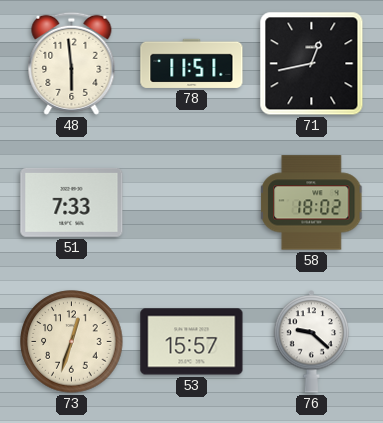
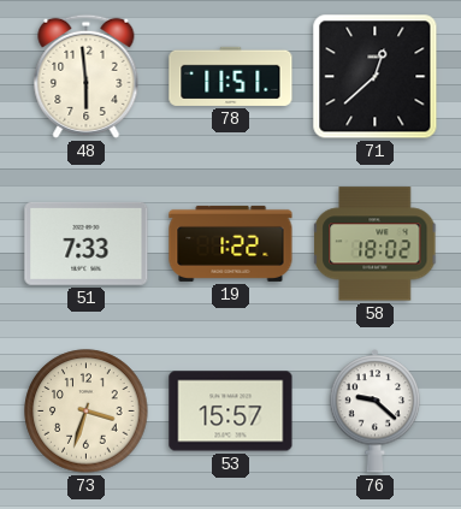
71: 12:43 -> 12:38 (376, 77)
19: none -> 1:22 (231, 243)
73: 12:33 -> 3:33 (87, 412)
